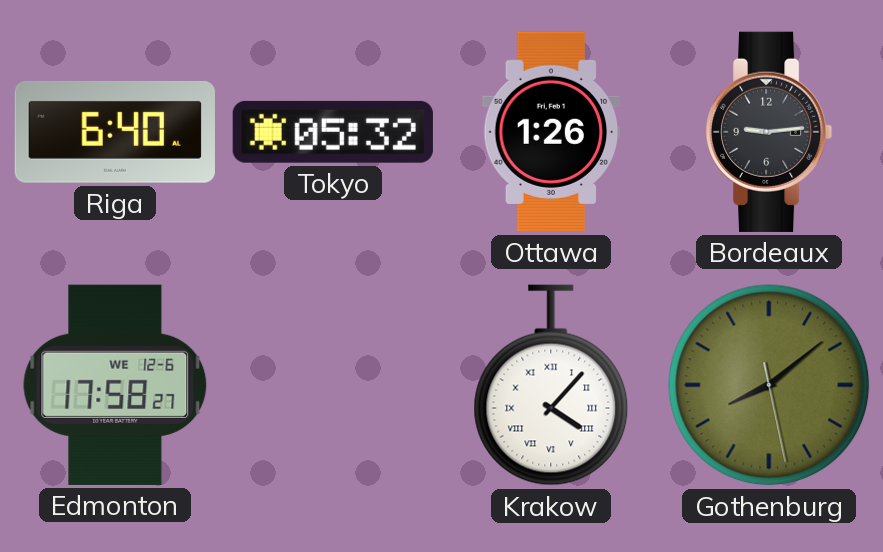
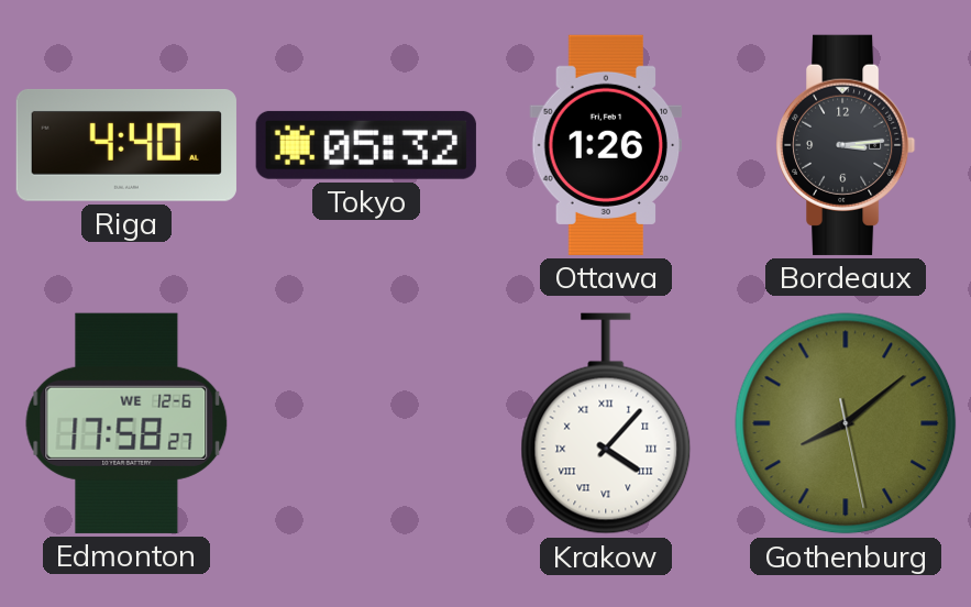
Riga: 6:40 -> 4:40 (126, 145)
Bordeaux: 9:14 -> 3:14 (847, 145)
